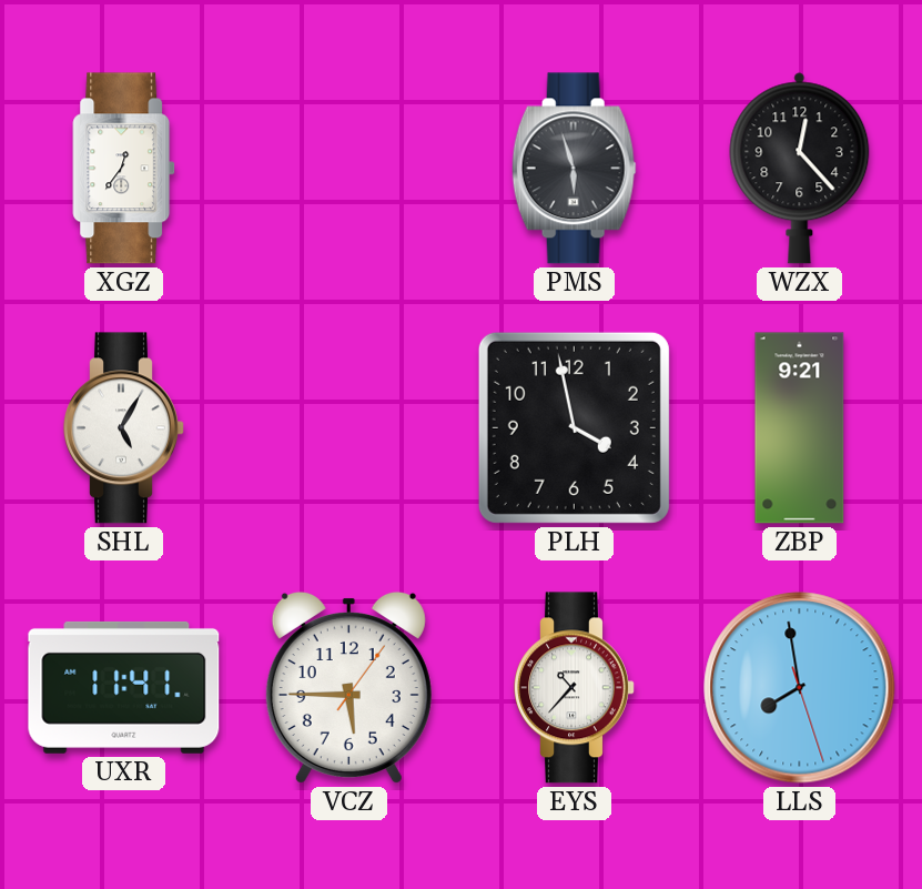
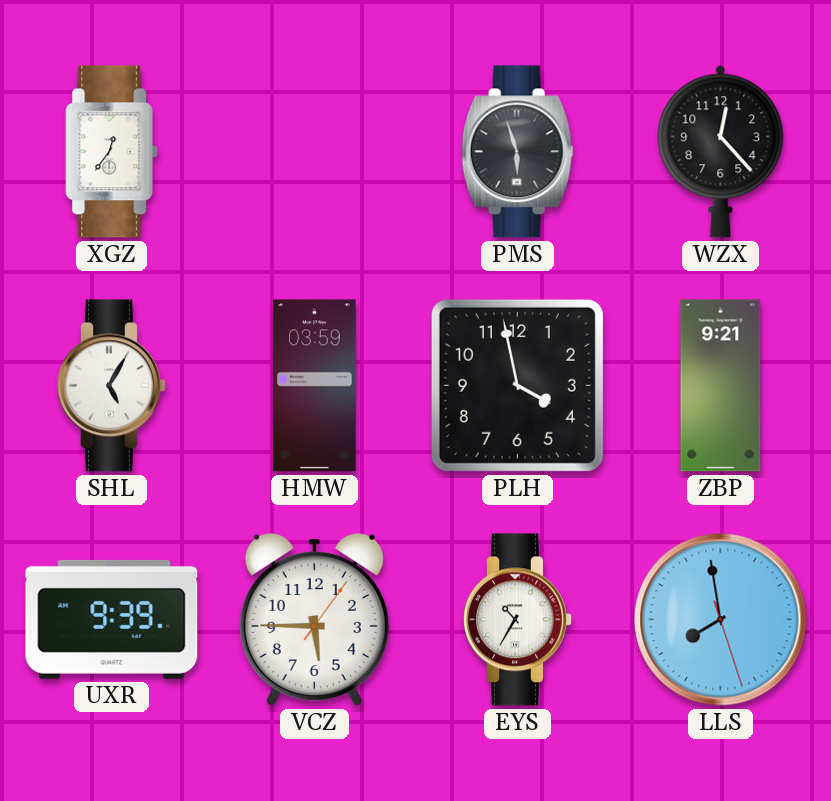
HMW: none -> 03:59 (315, 386)
UXR: 11:41 -> 9:39 (112, 619)
EYS: 10:37 -> 10:35 (518, 620)
